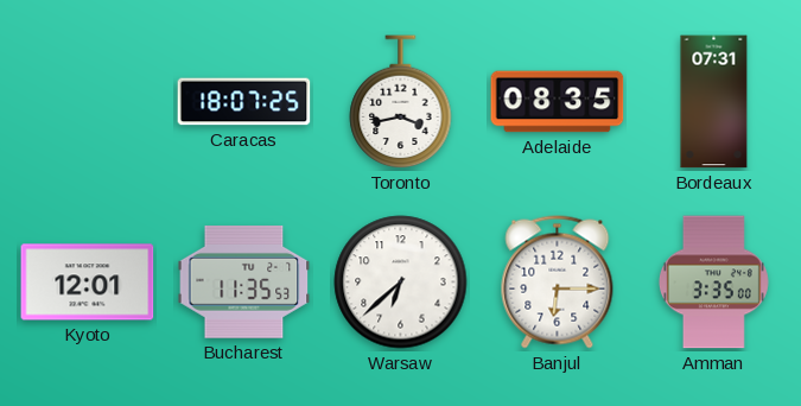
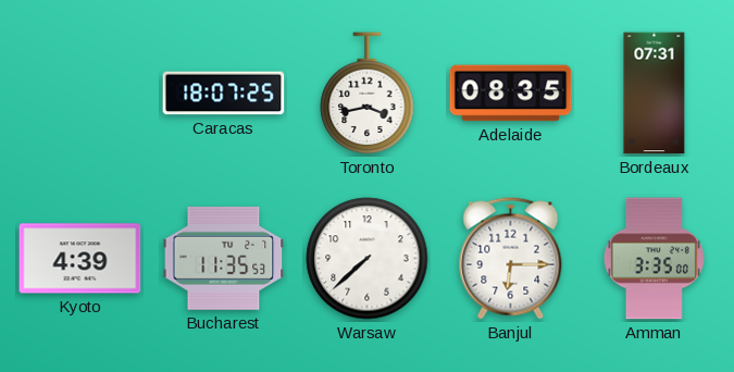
Kyoto: 12:01 -> 4:39 (80, 259)
Warsaw: 6:38 -> 7:38 (368, 259)
